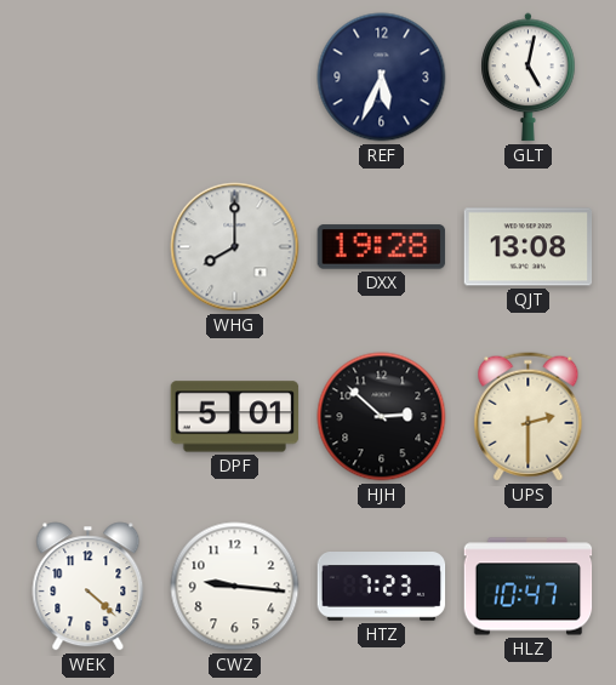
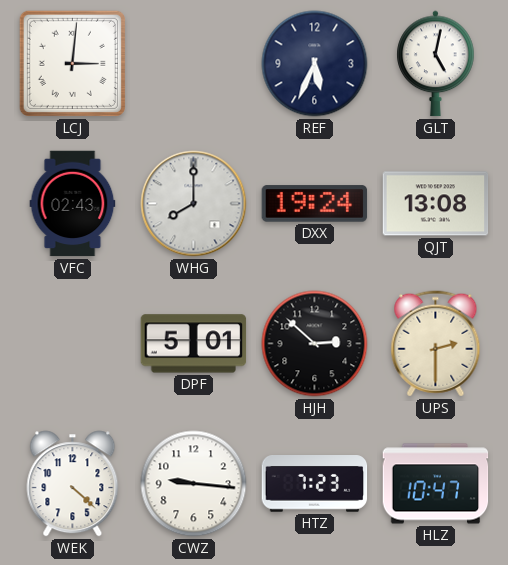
LCJ: none -> 3:01 (72, 63)
VFC: none -> 02:43 (73, 204)
DXX: 19:28 -> 19:24 (315, 204)
